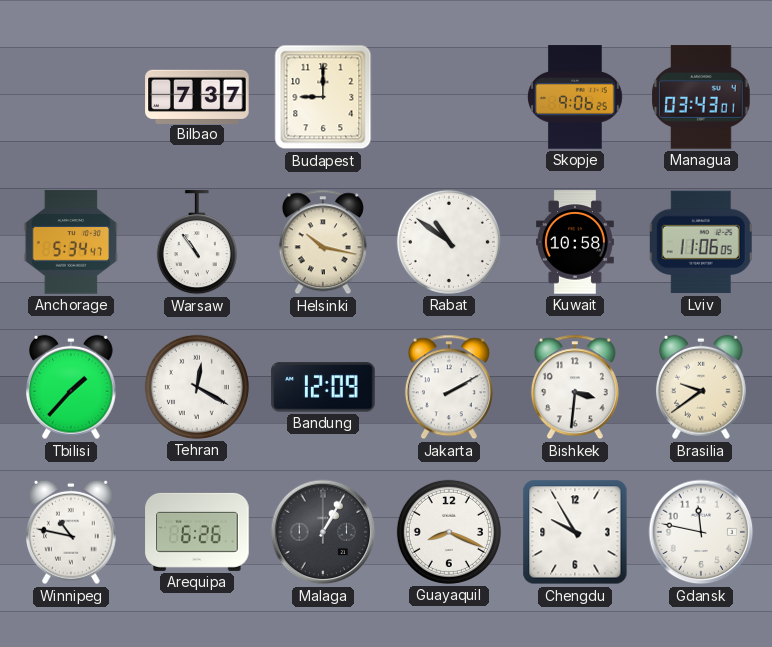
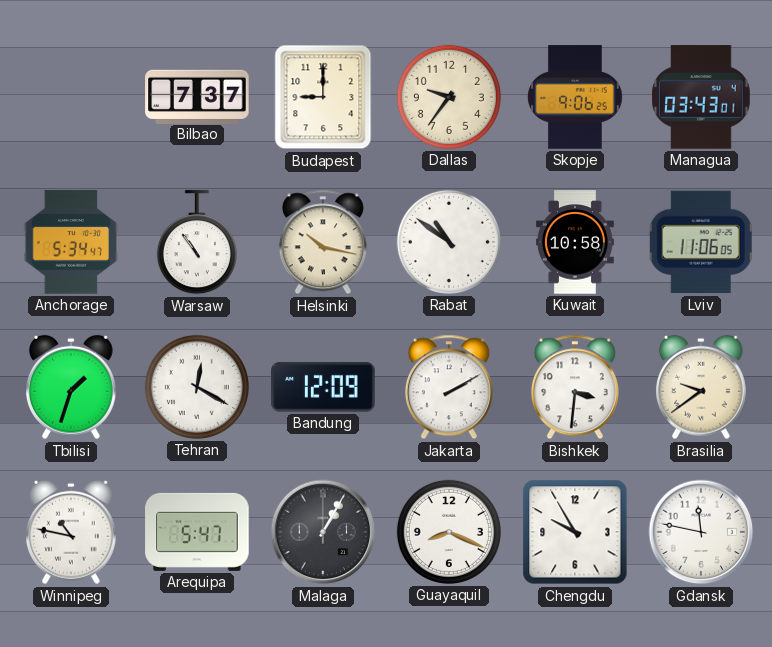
Dallas: none -> 9:36 (449, 97)
Tbilisi: 1:37 -> 1:33 (71, 387)
Arequipa: 6:26 -> 5:47 (197, 532)
